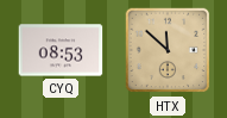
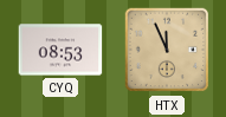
HTX: 11:52 -> 11:56 (167, 50)
